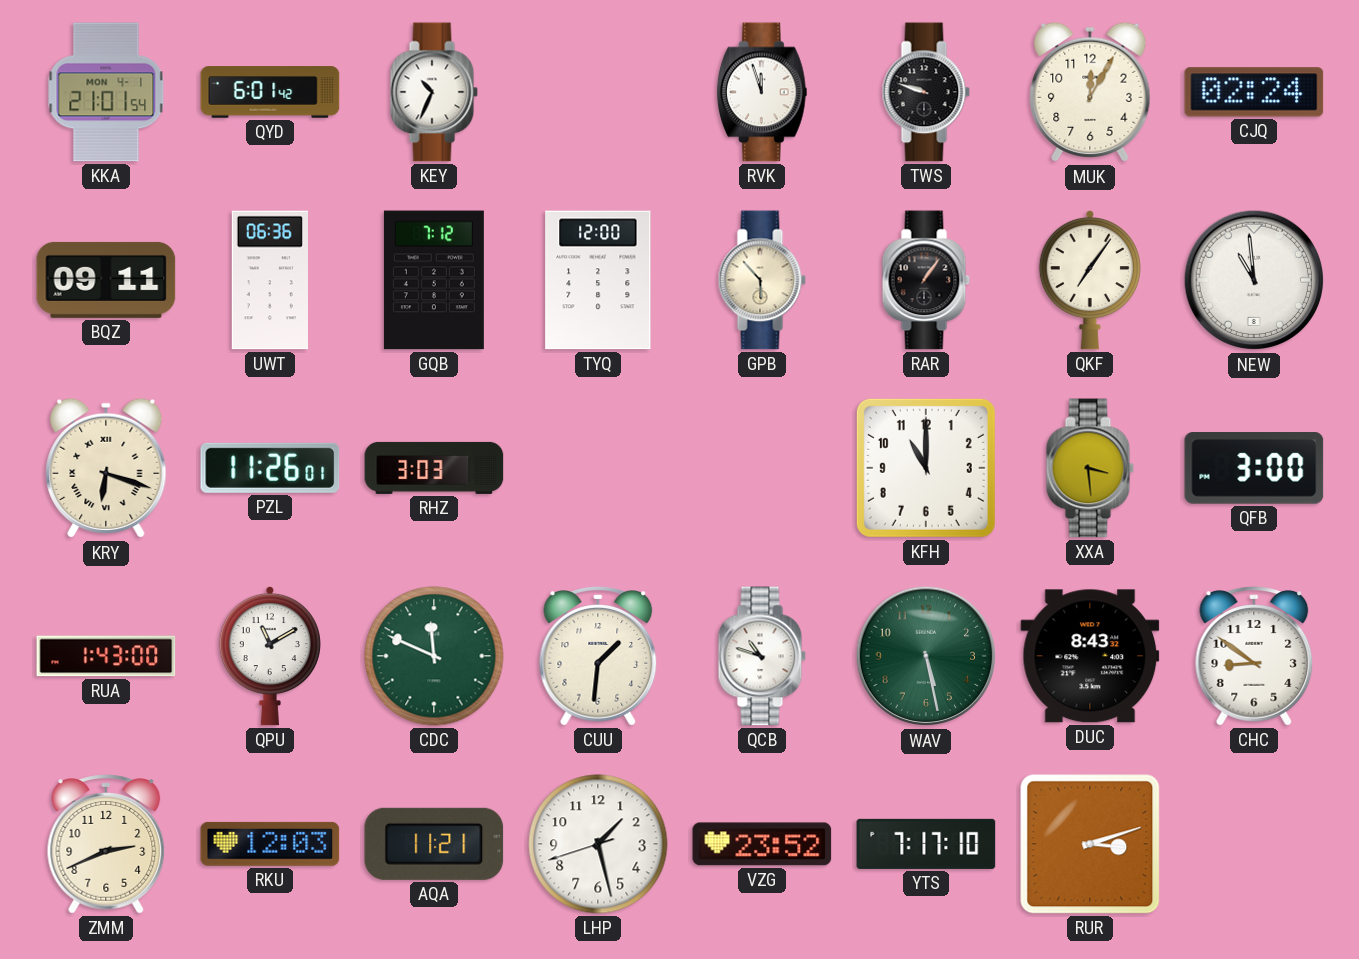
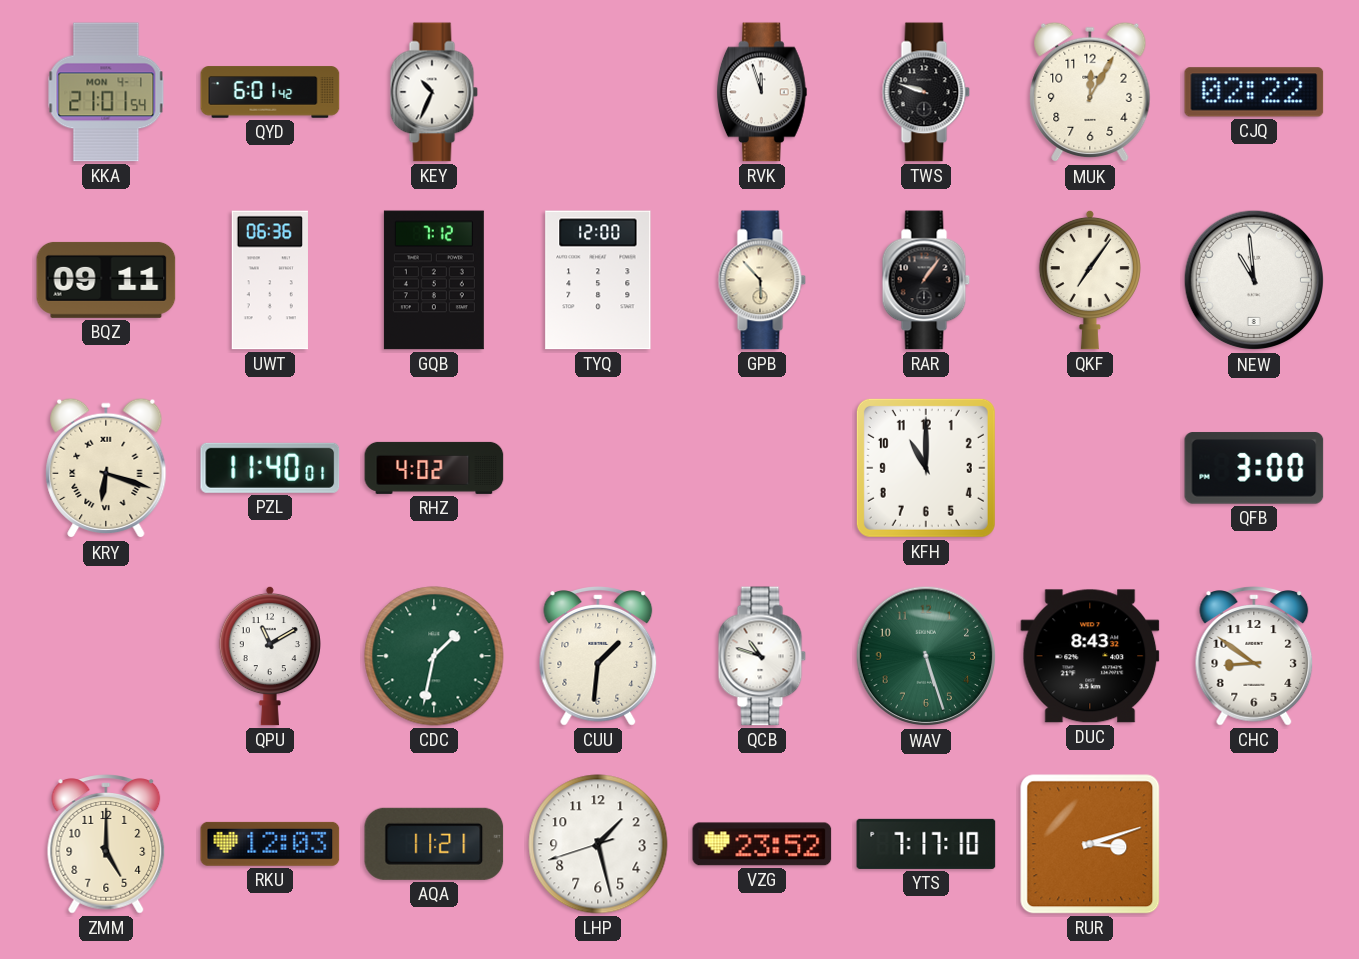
CJQ: 02:24 -> 02:22 (1254, 92)
PZL: 11:26 -> 11:40 (270, 468)
RHZ: 3:03 -> 4:02 (434, 468)
XXA: 3:29 -> none (1090, 468)
RUA: 1:43 -> none (106, 656)
CDC: 11:49 -> 1:32 (434, 656)
WAV: 5:28 -> 5:27 (926, 656)
ZMM: 2:41 -> 5:00 (106, 844)
